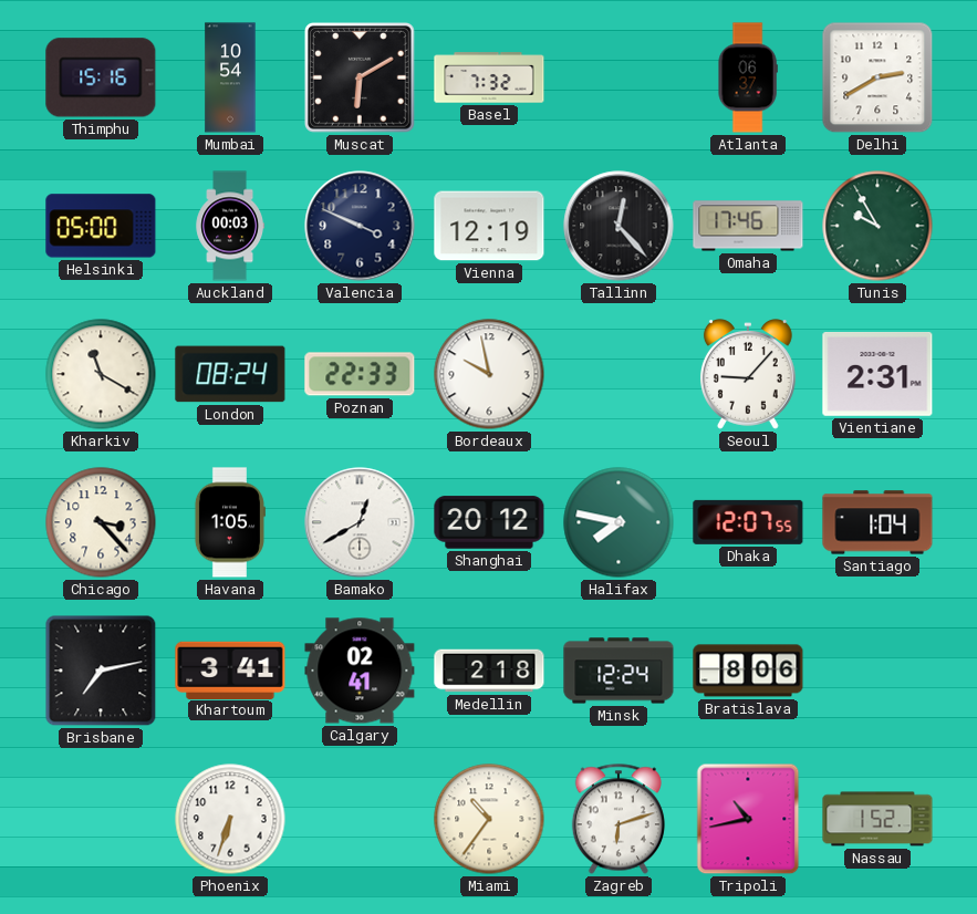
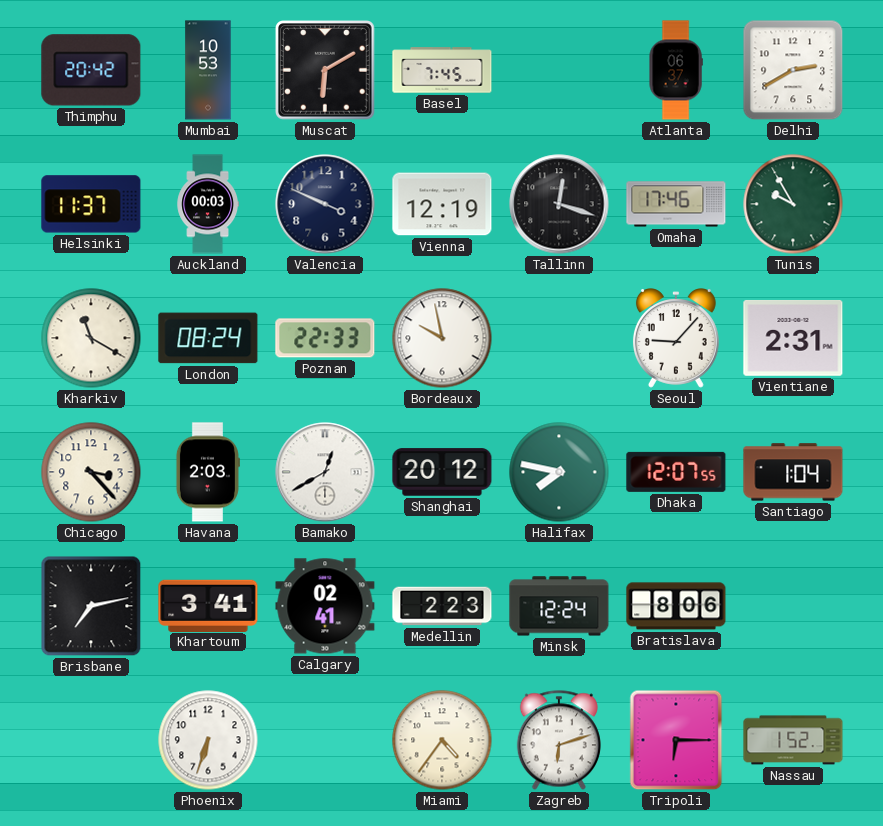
Thimphu: 15:16 -> 20:42 (91, 70)
Mumbai: 10:54 -> 10:53 (208, 70)
Basel: 7:32 -> 7:45 (442, 70)
Helsinki: 05:00 -> 11:37 (91, 204)
Tallinn: 12:23 -> 12:18 (559, 204)
Havana: 1:05 -> 2:03 (207, 472)
Medellin: 2:18 -> 2:23 (442, 606)
Miami: 10:36 -> 4:36 (442, 740)
Tripoli: 10:43 -> 6:15 (676, 740)
